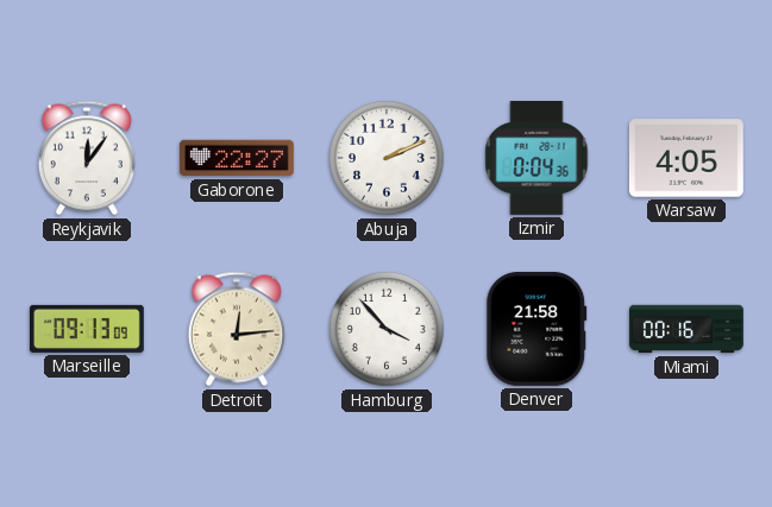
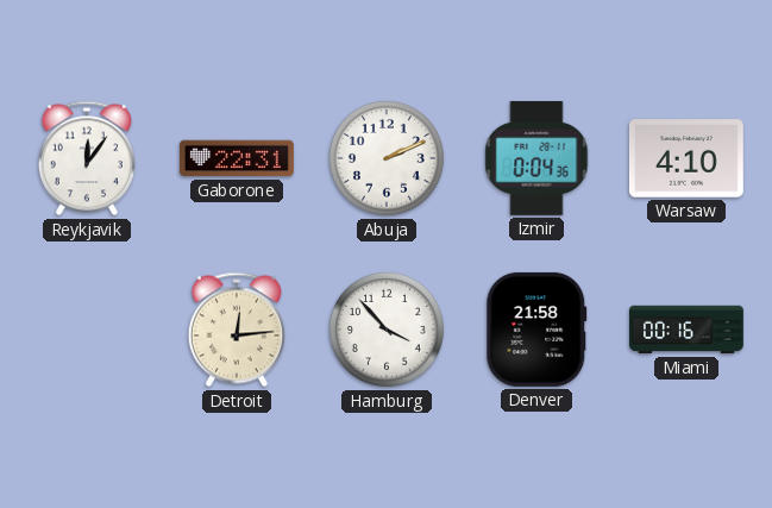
Gaborone: 22:27 -> 22:31 (237, 158)
Warsaw: 4:05 -> 4:10 (686, 158)
Marseille: 09:13 -> none (87, 329)
